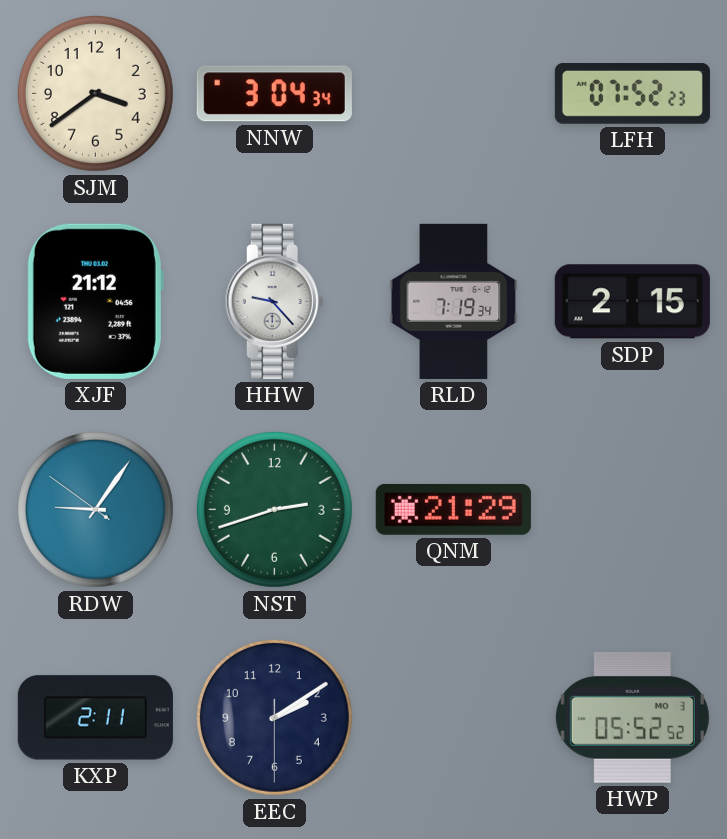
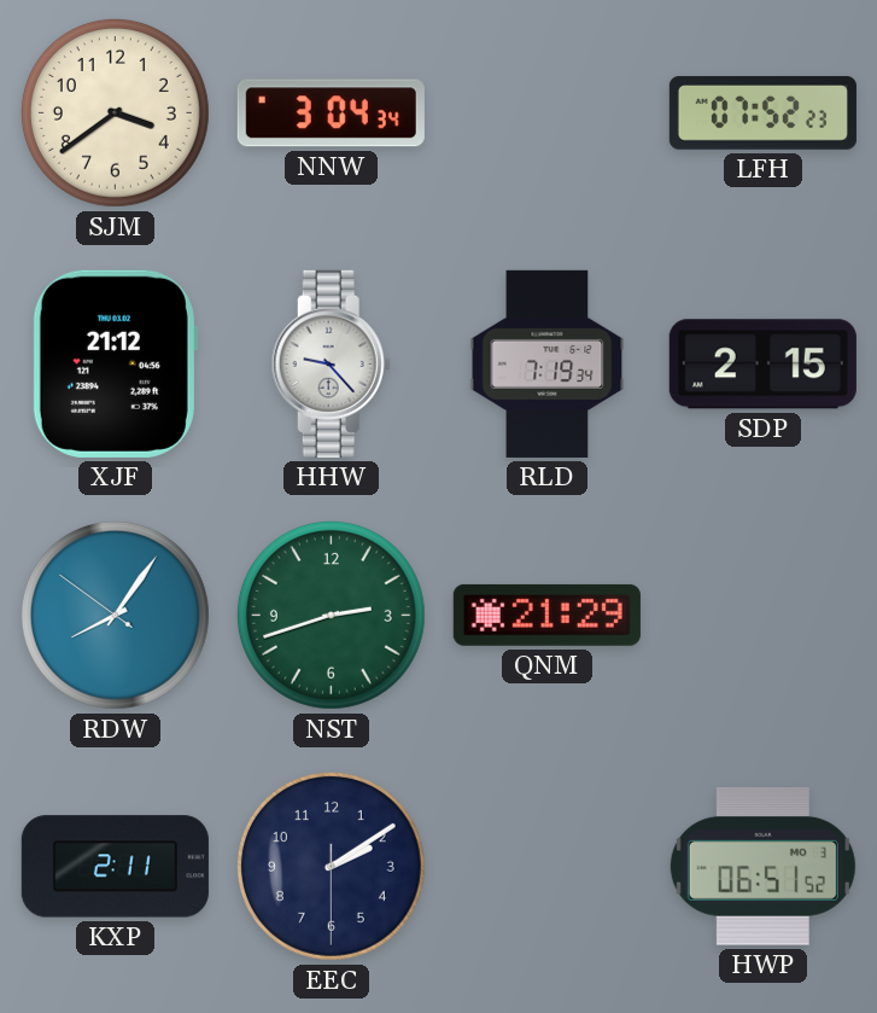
RDW: 9:05 -> 8:05 (115, 615)
HWP: 05:52 -> 06:51 (762, 866)
